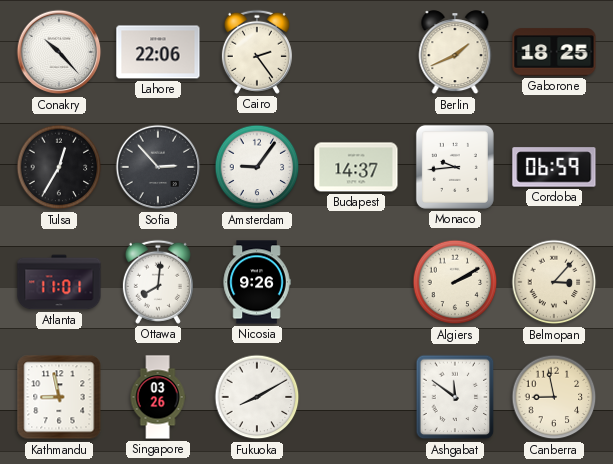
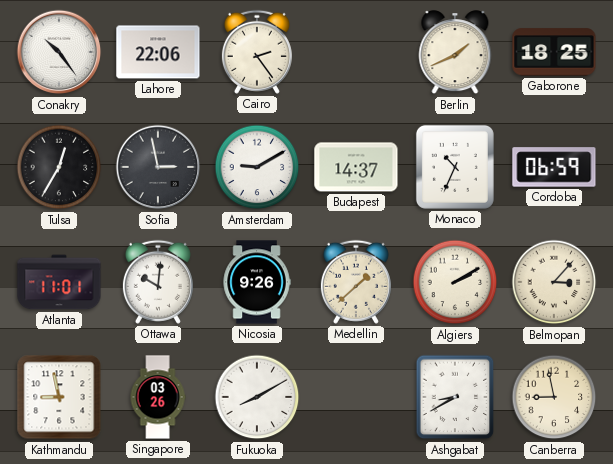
Conakry: 10:23 -> 10:24 (59, 52)
Sofia: 2:53 -> 2:58 (158, 167)
Amsterdam: 9:06 -> 9:10 (257, 167)
Monaco: 9:44 -> 10:34 (455, 167)
Ottawa: 8:01 -> 10:01 (158, 282)
Medellin: none -> 1:38 (356, 282)
Ashgabat: 11:51 -> 8:40 (455, 397)
